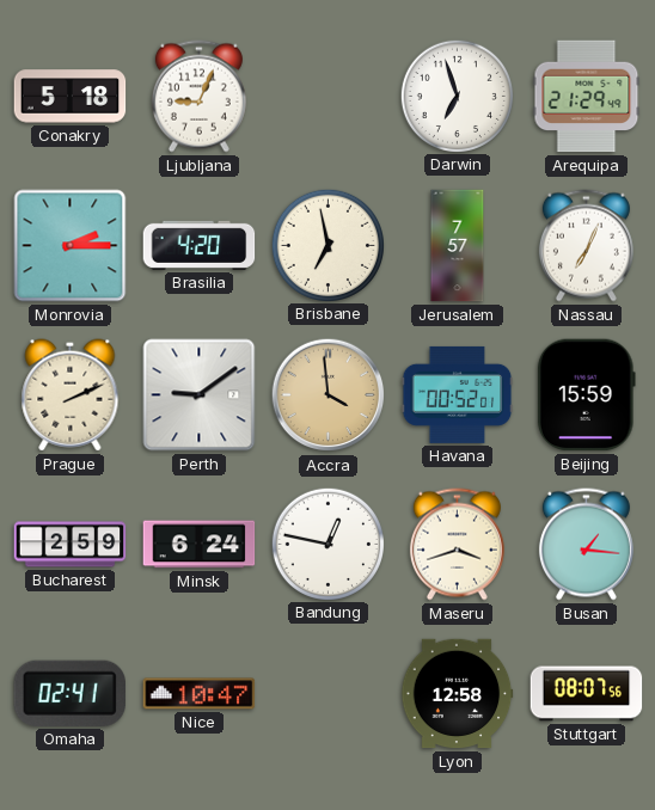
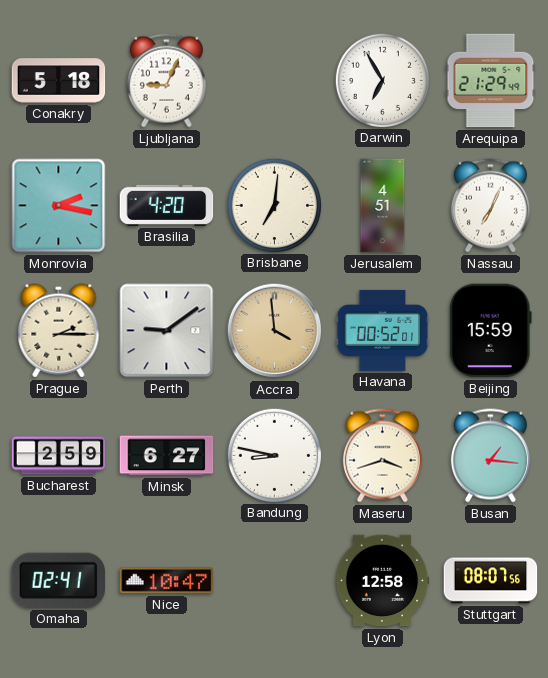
Darwin: 6:57 -> 6:55 (382, 80)
Monrovia: 2:15 -> 2:17 (59, 206)
Brisbane: 6:58 -> 7:01 (274, 205)
Jerusalem: 7:57 -> 4:51 (383, 206)
Prague: 2:11 -> 2:15 (59, 331)
Minsk: 6:24 -> 6:27 (167, 456)
Bandung: 12:47 -> 8:47 (274, 455)
